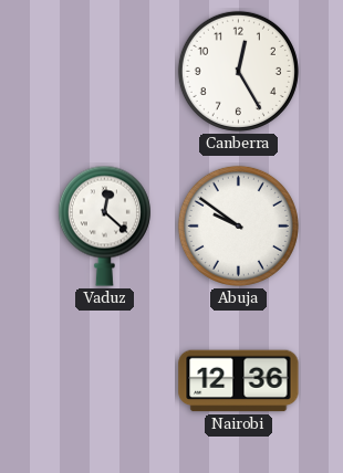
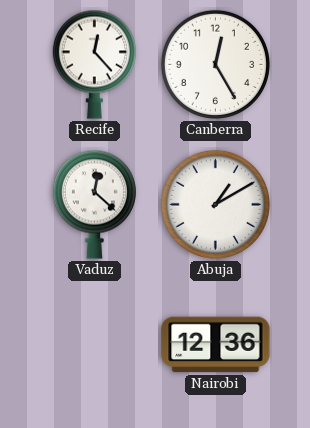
Recife: none -> 12:23 (94, 64)
Abuja: 9:51 -> 1:10 (215, 204)
